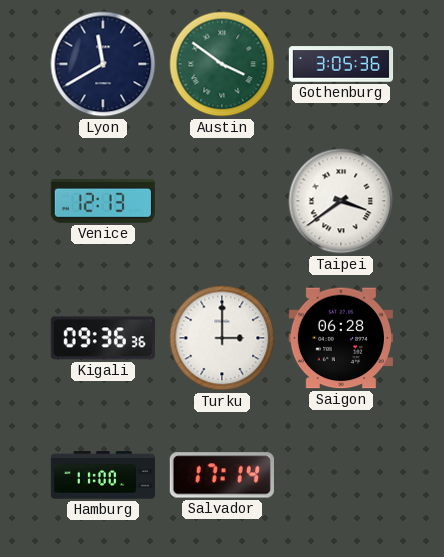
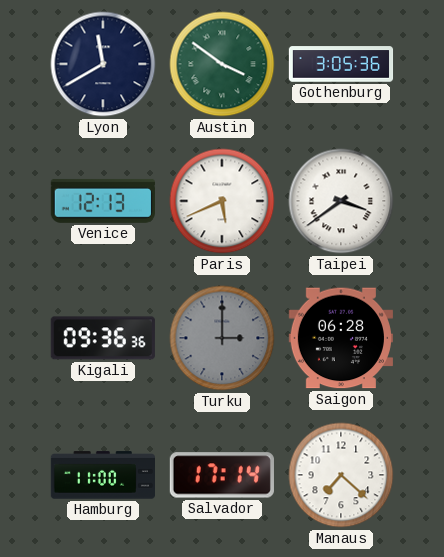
Paris: none -> 5:41 (222, 201)
Turku dial: white -> grey (222, 338)
Manaus: none -> 7:22 (341, 475)
